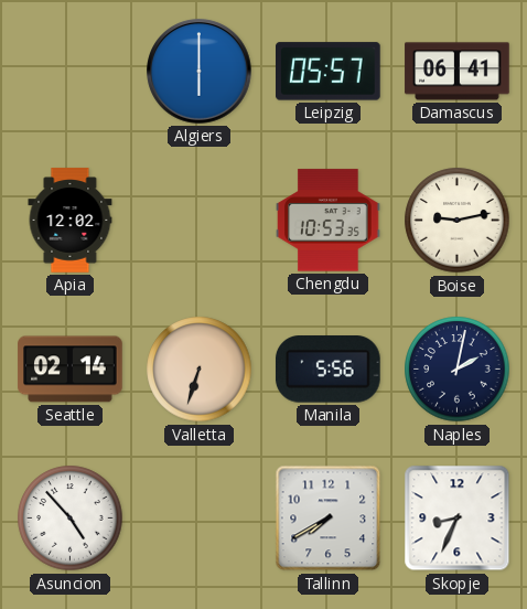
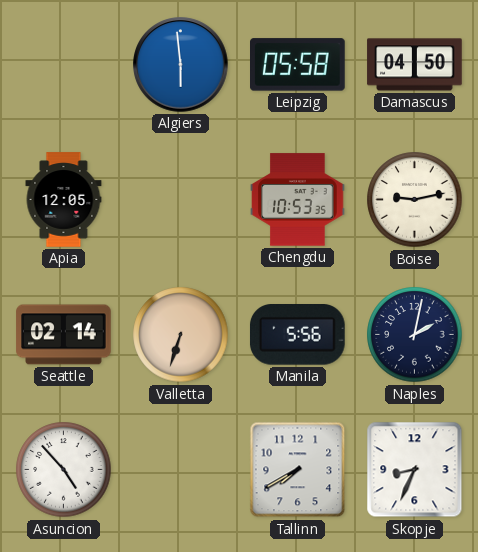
Algiers: 6:00 -> 5:59 (181, 65)
Leipzig: 05:57 -> 05:58 (298, 65)
Damascus: 06:41 -> 04:50 (415, 65)
Apia: 12:02 -> 12:05 (64, 200)
